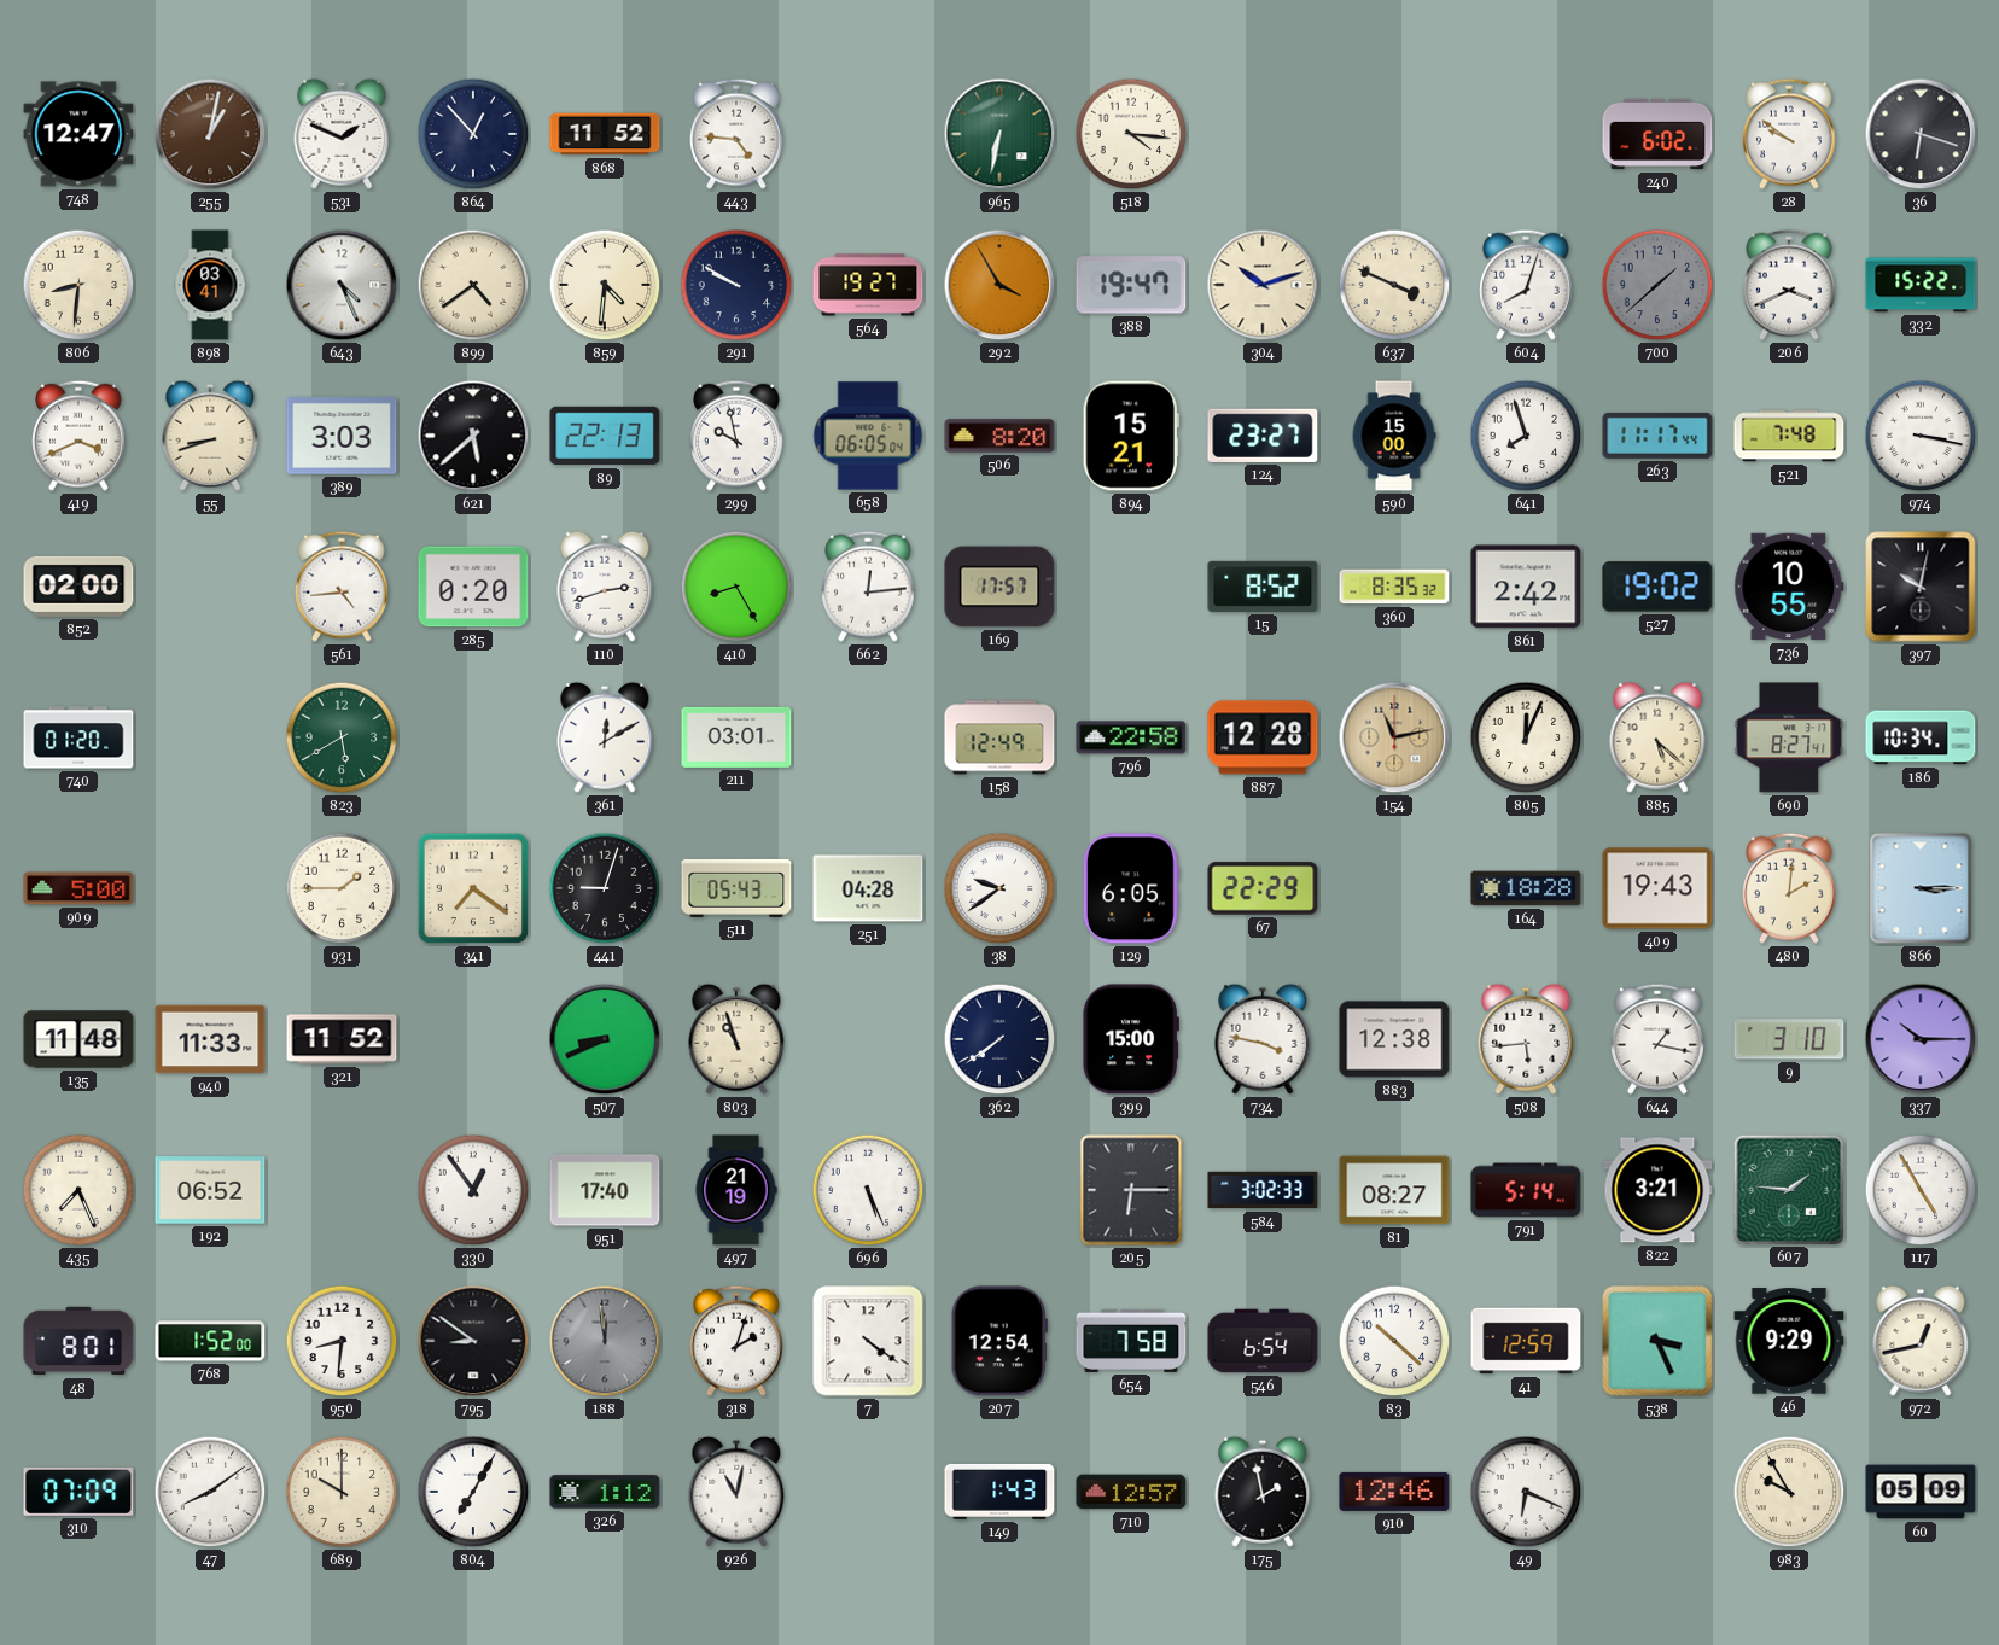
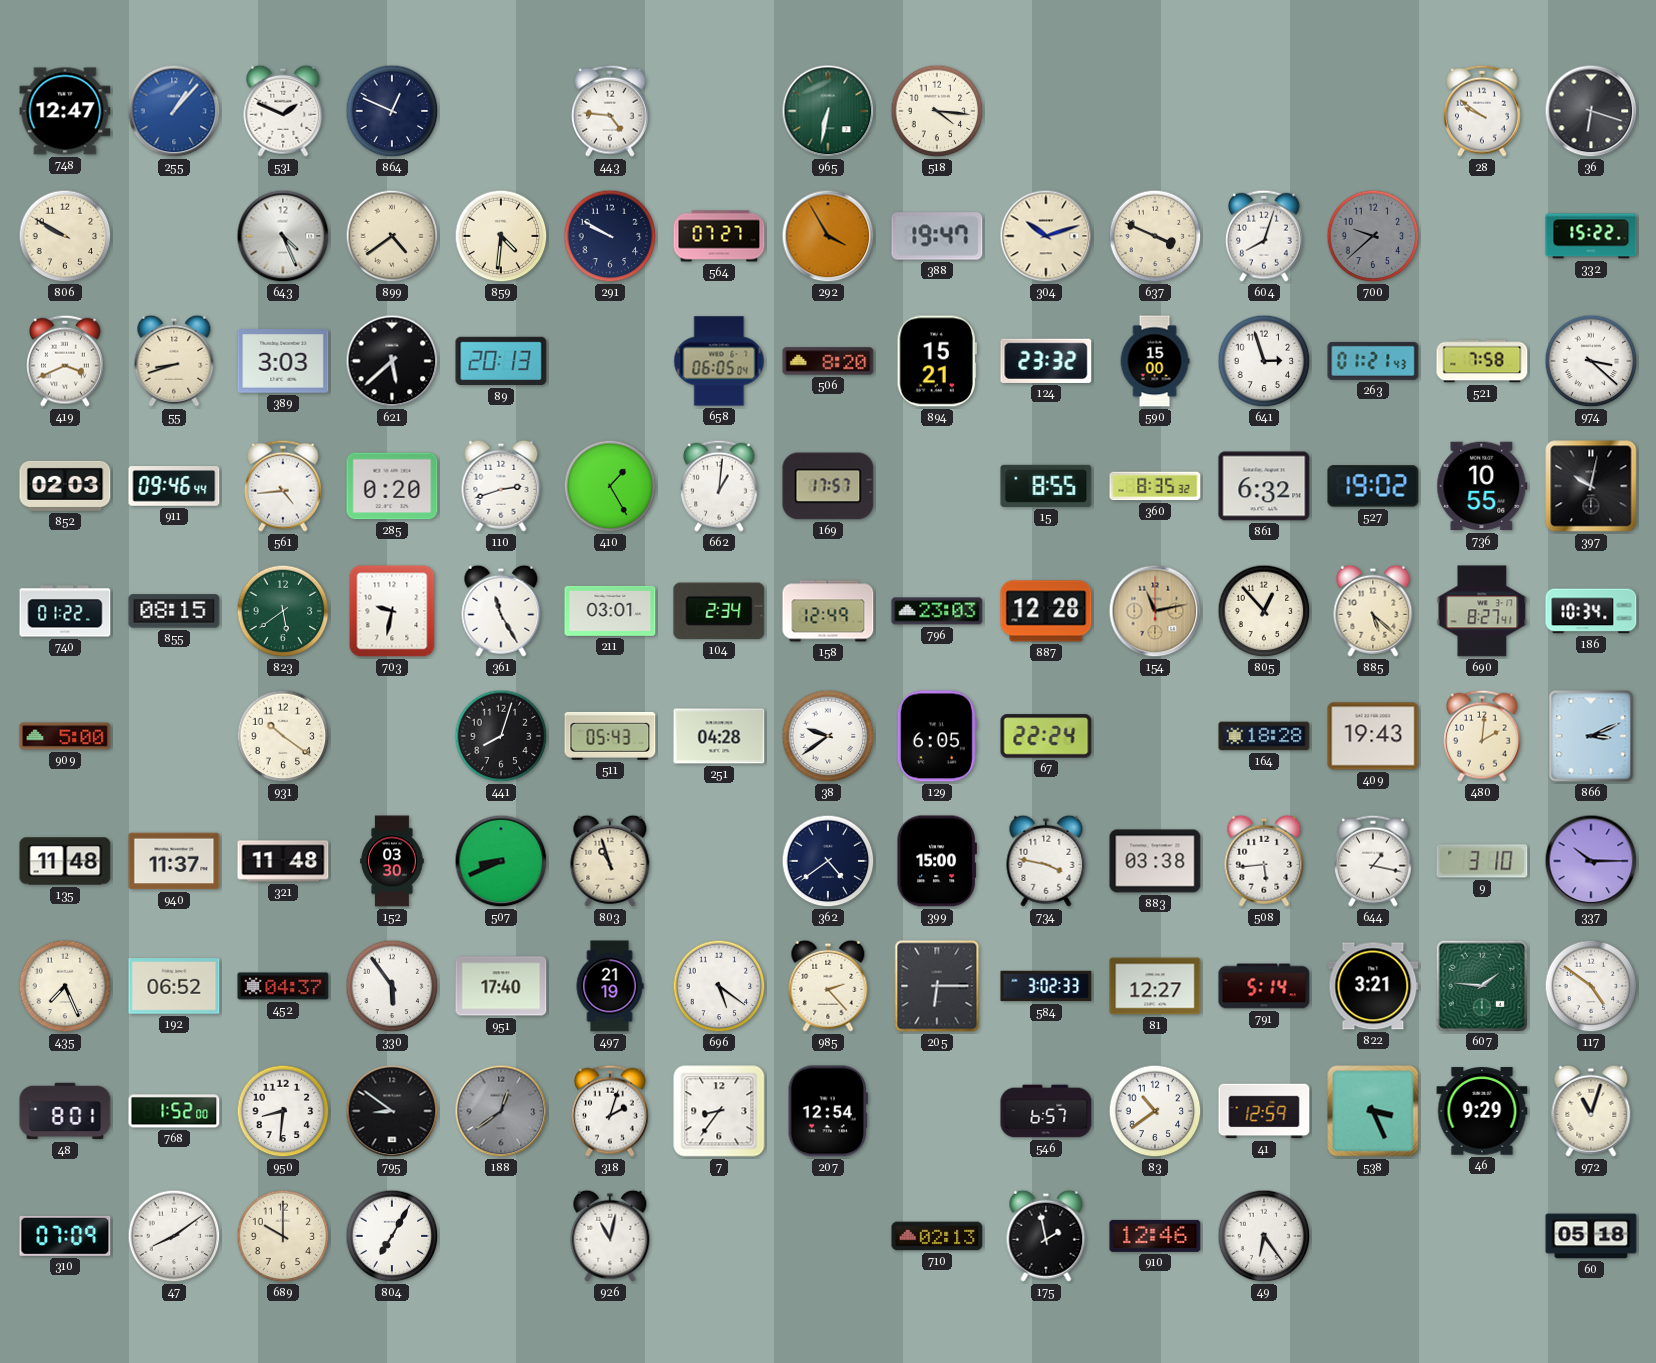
255: 1:02 -> 1:07 (174, 111)
255 dial: brown -> blue (174, 111)
864: 12:53 -> 12:49 (392, 111)
868: 11:52 -> none (605, 134)
240: 6:02 -> none (1657, 134)
806: 8:31 -> 9:50 (65, 236)
898: 03:41 -> none (210, 285)
564: 19:27 -> 07:27 (719, 236)
700: 1:38 -> 9:38 (1373, 236)
206: 3:41 -> none (1790, 285)
89: 22:13 -> 20:13 (501, 361)
299: 9:58 -> none (738, 436)
124: 23:27 -> 23:32 (1046, 361)
641: 7:57 -> 2:57 (1264, 361)
263: 11:17 -> 01:21 (1373, 361)
521: 7:48 -> 7:58 (1482, 361)
974: 3:17 -> 3:22 (1591, 361)
852: 02:00 -> 02:03 (65, 486)
911: none -> 09:46 (174, 487)
410: 8:25 -> 1:25 (610, 486)
662: 12:14 -> 1:01 (720, 486)
15: 8:52 -> 8:55 (1046, 486)
861: 2:42 -> 6:32 (1264, 486)
740: 01:20 -> 01:22 (65, 611)
855: none -> 08:15 (174, 611)
823: 5:40 -> 5:39 (283, 611)
703: none -> 9:32 (392, 611)
361: 12:10 -> 11:25 (501, 611)
104: none -> 2:34 (719, 611)
796: 22:58 -> 23:03 (937, 611)
805: 12:04 -> 12:53 (1264, 611)
931: 1:45 -> 10:21 (283, 736)
341: 7:21 -> none (473, 888)
441: 9:03 -> 8:03 (501, 736)
67: 22:29 -> 22:24 (1046, 736)
866: 3:15 -> 3:11 (1591, 736)
940: 11:33 -> 11:37 (174, 861)
321: 11:52 -> 11:48 (283, 861)
152: none -> 03:30 (392, 861)
362: 7:39 -> 4:39 (828, 861)
883: 12:38 -> 03:38 (1155, 861)
452: none -> 04:37 (283, 986)
330: 12:54 -> 5:54 (392, 986)
696: 5:26 -> 5:21 (719, 986)
985: none -> 2:23 (828, 986)
81: 08:27 -> 12:27 (1155, 986)
117: 4:55 -> 4:51 (1591, 986)
188: 11:59 -> 12:39 (501, 1111)
7: 4:21 -> 8:36 (719, 1111)
654: 7:58 -> none (1131, 1341)
546: 6:54 -> 6:57 (1046, 1111)
83: 10:22 -> 10:39 (1155, 1111)
972: 12:43 -> 11:03 (1591, 1111)
326: 1:12 -> none (605, 1492)
149: 1:43 -> none (999, 1492)
710: 12:57 -> 02:13 (937, 1236)
49: 6:19 -> 6:24 (1264, 1236)
983: 9:55 -> none (1789, 1492)
60: 05:09 -> 05:18 (1591, 1236)
